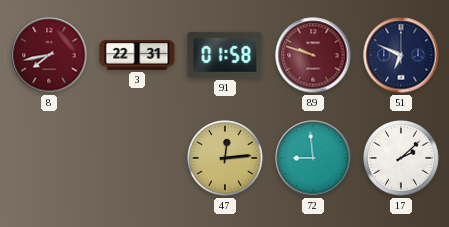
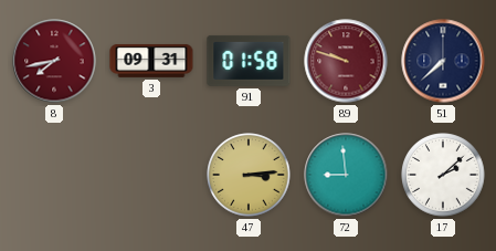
3: 22:31 -> 09:31 (151, 61)
51: 6:49 -> 7:38 (443, 61)
47: 12:14 -> 3:14 (249, 175)
